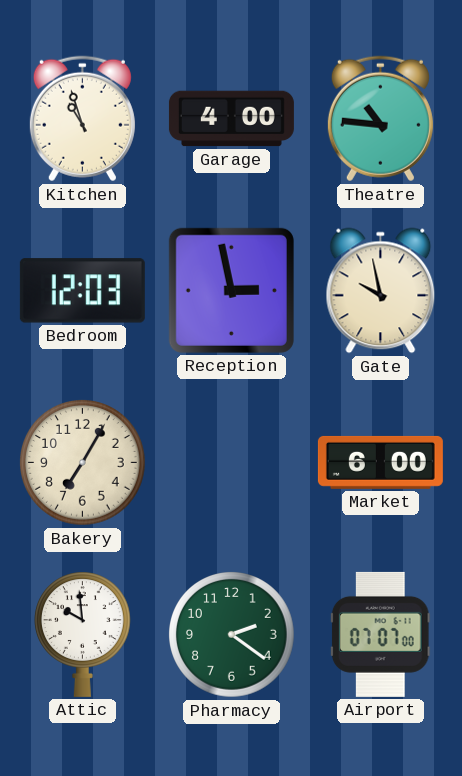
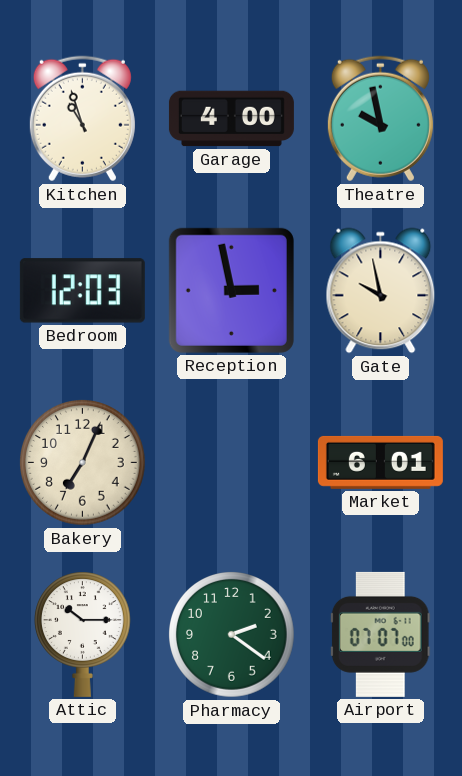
Theatre: 10:46 -> 9:58 (380, 119)
Bakery: 7:05 -> 7:04 (83, 463)
Market: 6:00 -> 6:01 (380, 462)
Attic: 9:59 -> 10:15 (82, 634)
